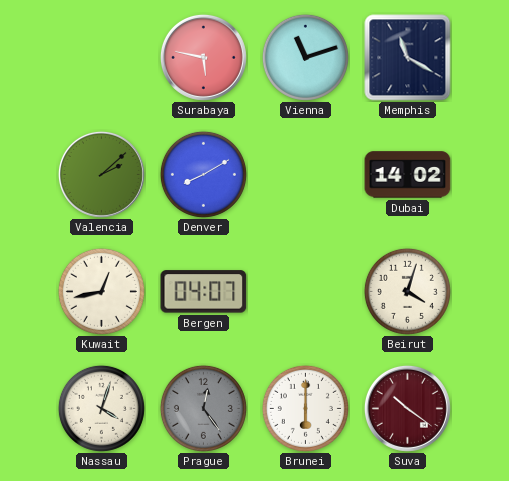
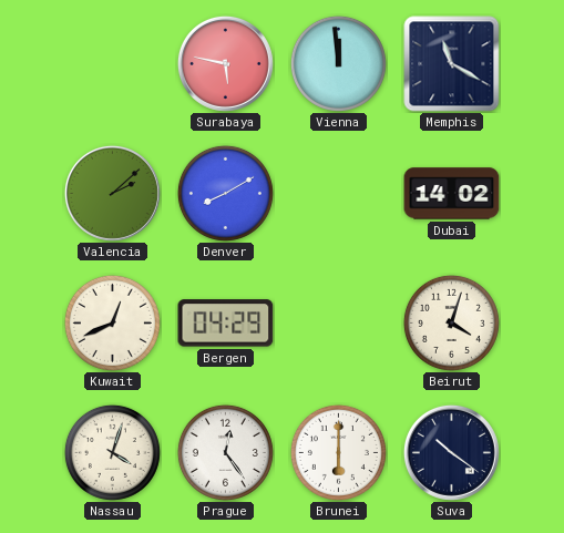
Vienna: 11:12 -> 11:59 (338, 63)
Kuwait: 12:43 -> 12:41 (112, 322)
Bergen: 04:07 -> 04:29 (226, 324)
Prague dial: grey -> white (225, 452)
Suva dial: burgundy -> navy (451, 452)
